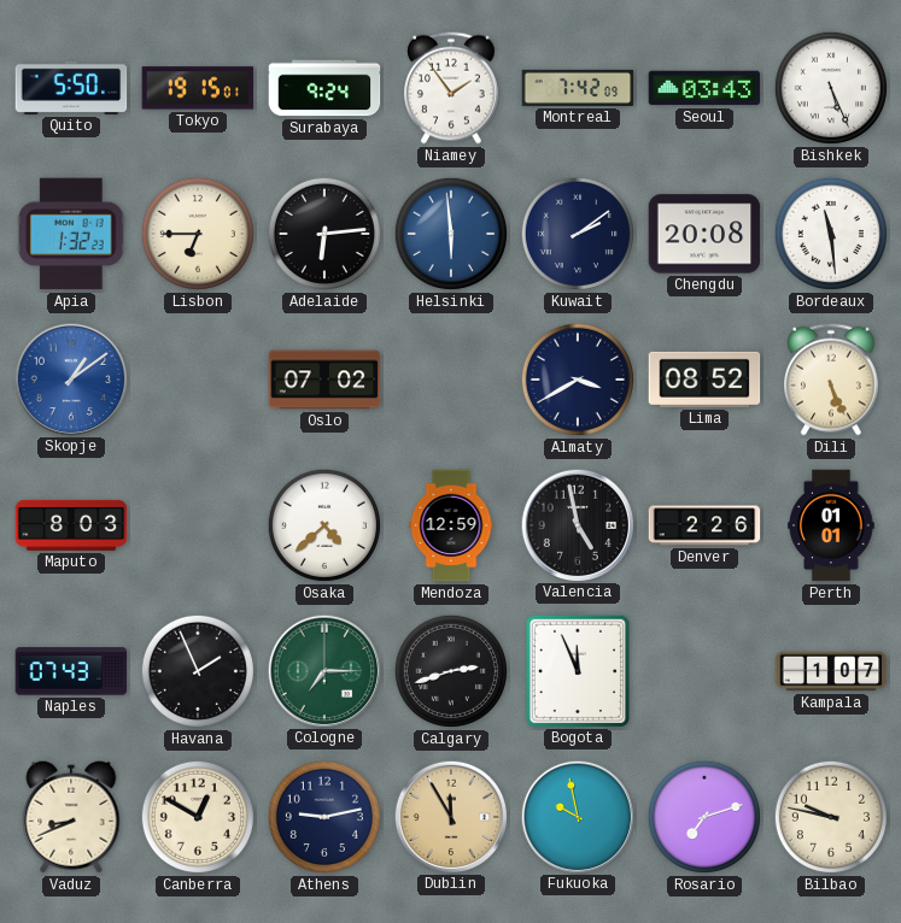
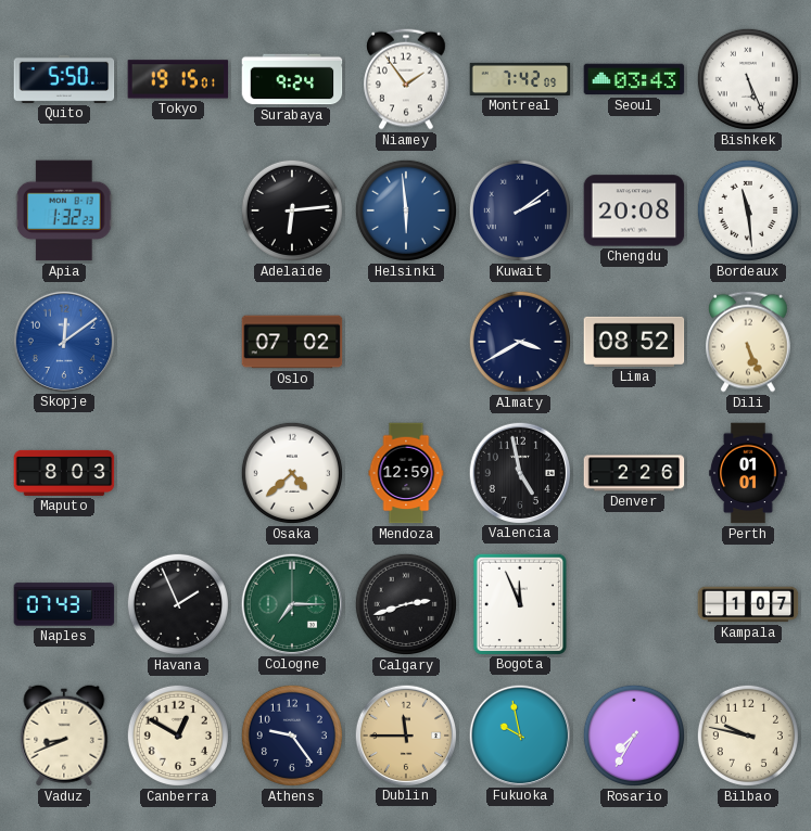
Lisbon: 6:45 -> none (198, 234)
Skopje: 1:09 -> 12:09 (63, 341)
Athens: 9:13 -> 9:24 (292, 736)
Dublin: 11:55 -> 11:45 (405, 734)
Rosario: 7:12 -> 7:35 (634, 736)
